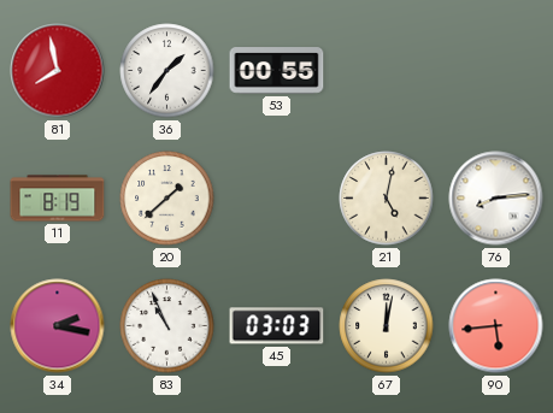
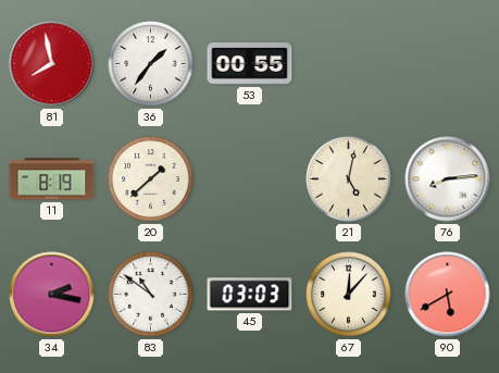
83: 10:56 -> 10:51 (151, 295)
67: 12:02 -> 12:07 (349, 295)
90: 5:44 -> 5:40 (448, 295)
